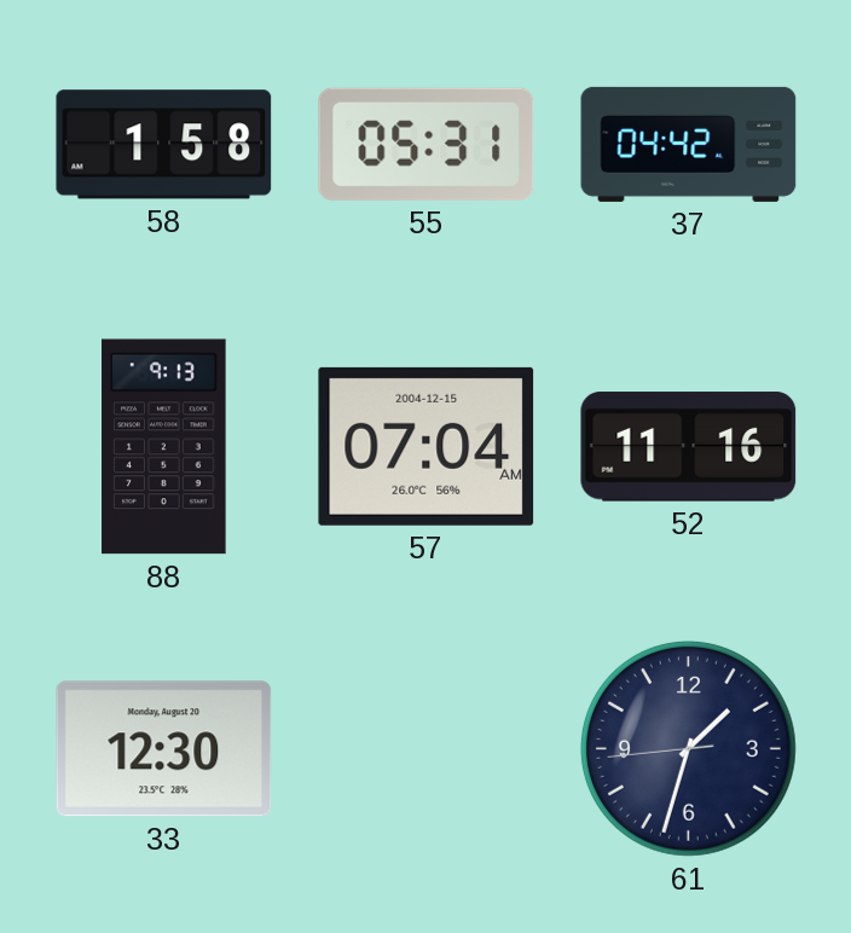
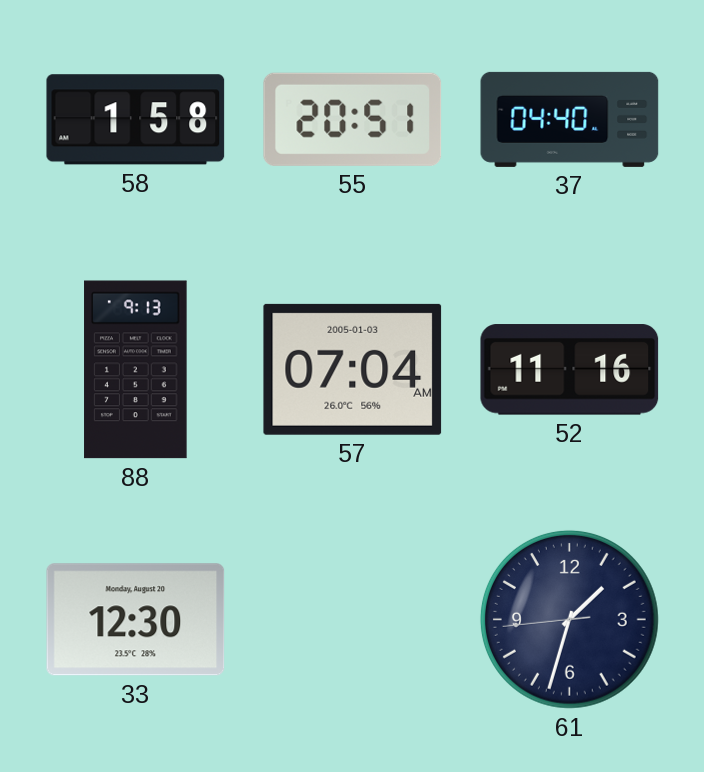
55: 05:31 -> 20:51 (353, 119)
37: 04:42 -> 04:40 (570, 119)
57 date: 2004-12-15 -> 2005-01-03 (353, 369)
